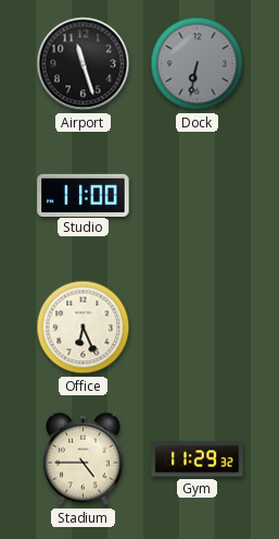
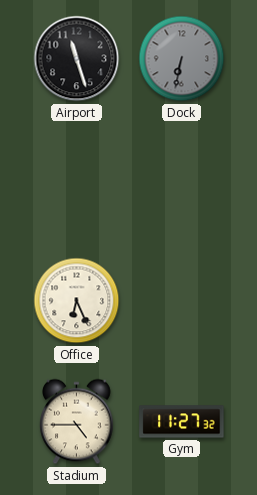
Studio: 11:00 -> none (84, 195)
Gym: 11:29 -> 11:27 (182, 422)
